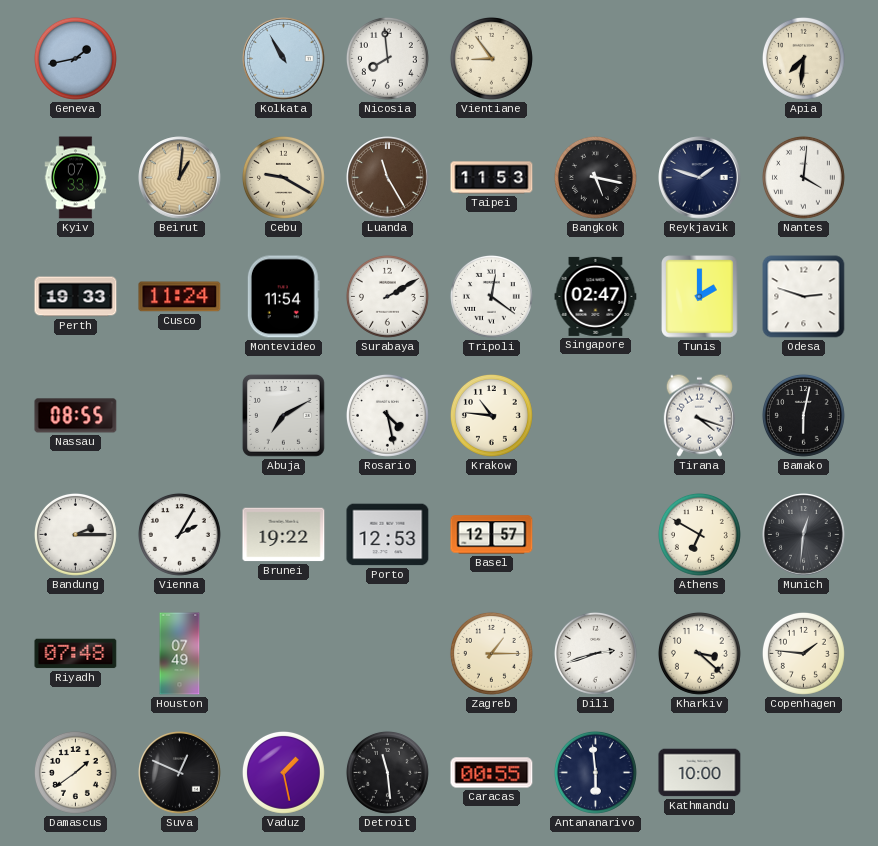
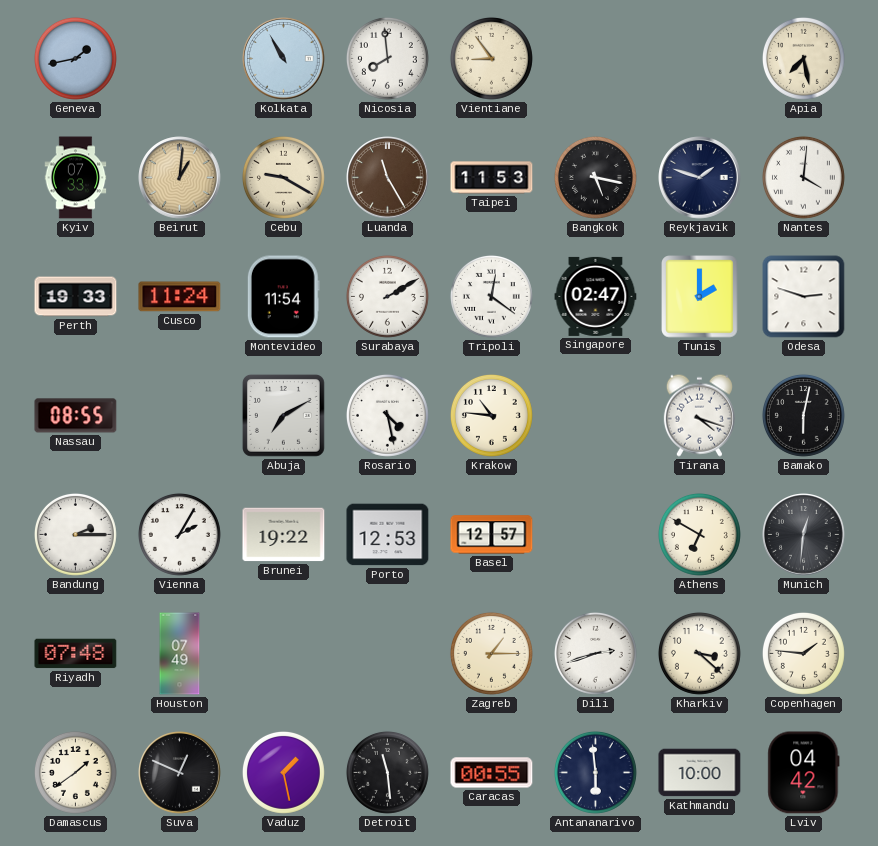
Apia: 7:31 -> 7:28 (803, 58)
Lviv: none -> 04:42 (804, 773)
